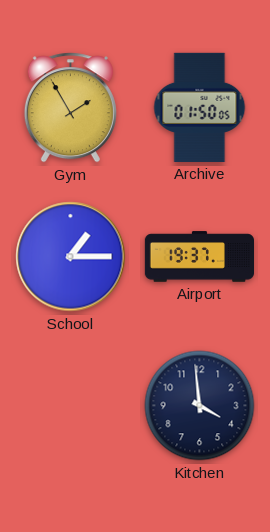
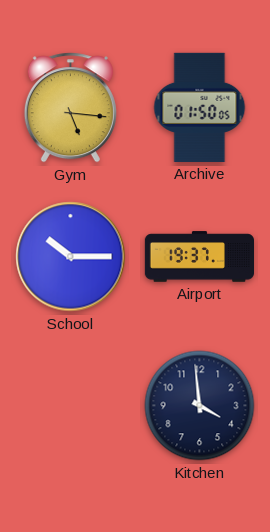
Gym: 1:55 -> 5:16 (70, 108)
School: 1:15 -> 10:15 (71, 257)
